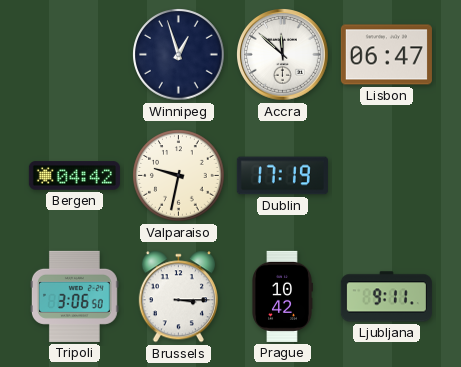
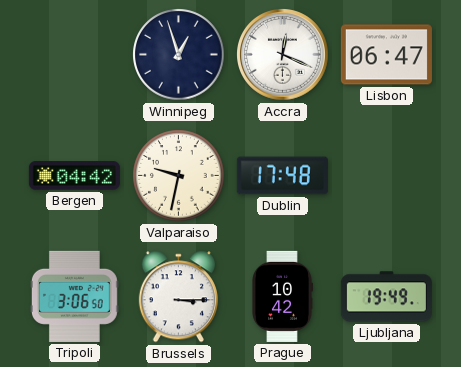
Accra: 11:52 -> 12:19 (283, 55)
Dublin: 17:19 -> 17:48 (282, 176)
Ljubljana: 9:11 -> 19:49 (386, 297)
